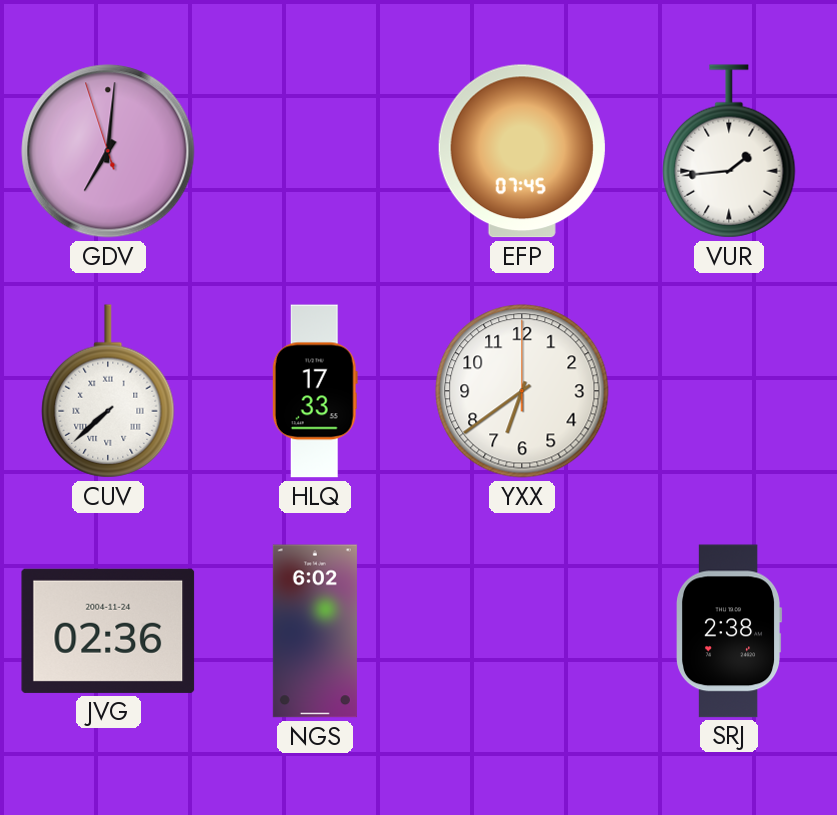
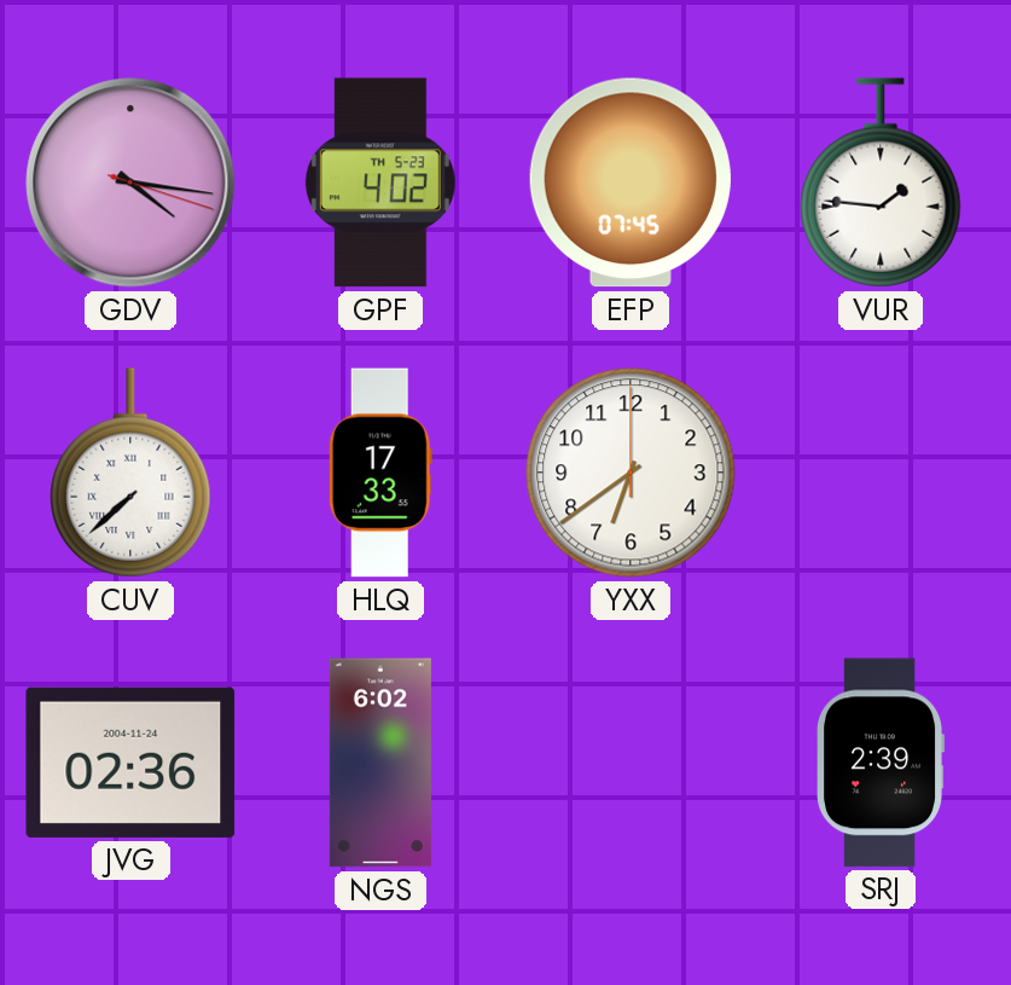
GDV: 7:00 -> 4:16 (130, 182)
GPF: none -> 4:02 (380, 182)
VUR: 1:44 -> 1:46 (881, 182)
SRJ: 2:38 -> 2:39 (882, 763)
